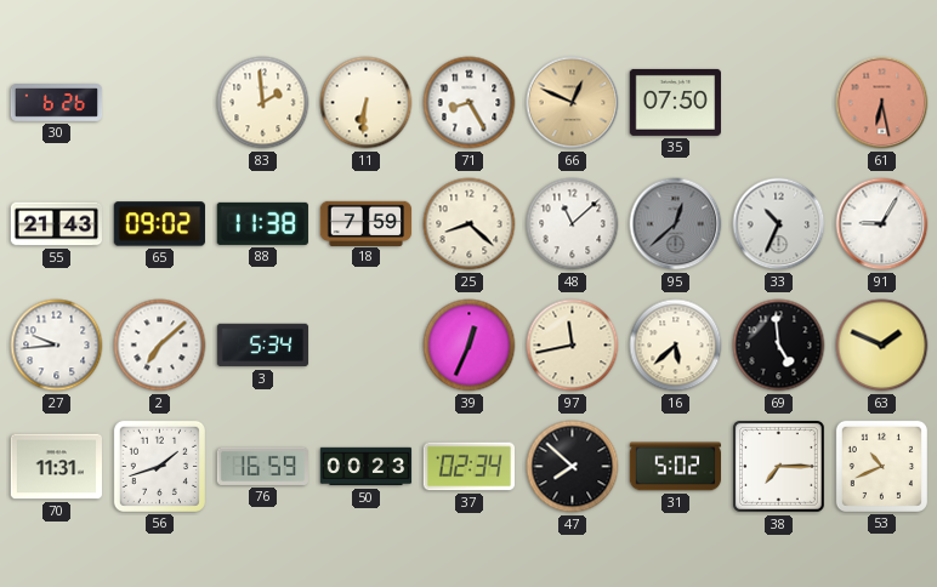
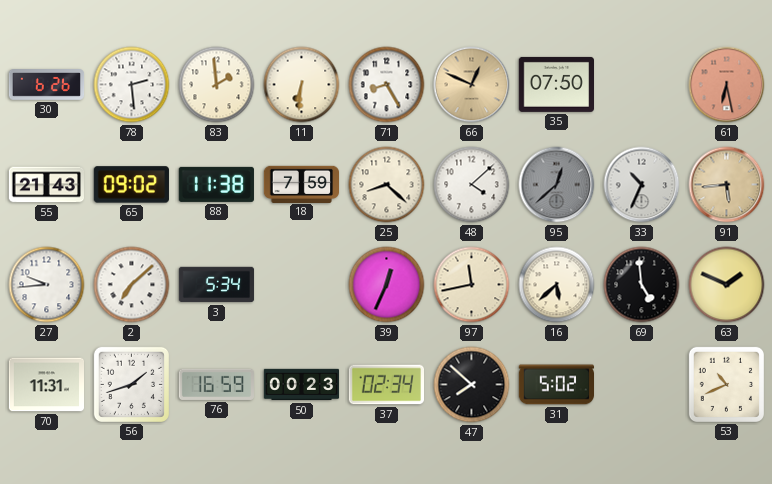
78: none -> 2:29 (132, 85)
48: 11:08 -> 4:08 (472, 185)
91: 9:05 -> 5:44 (727, 185)
91 dial: white -> champagne (727, 185)
38: 7:15 -> none (779, 467)
